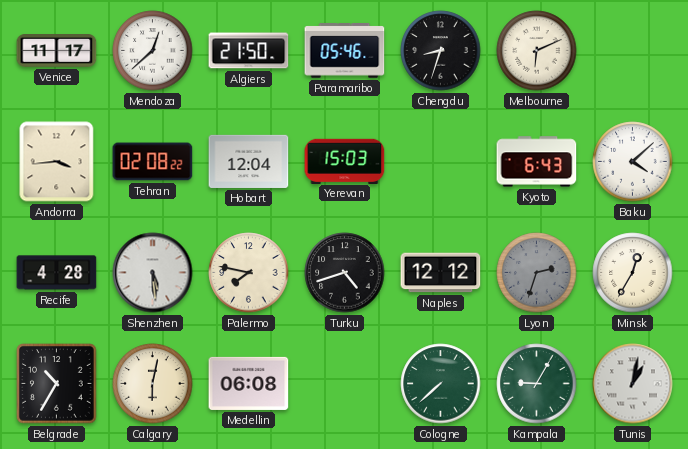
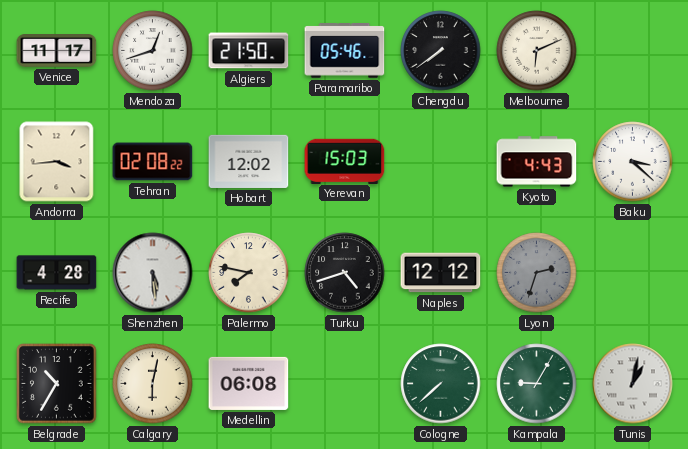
Mendoza: 12:38 -> 12:42 (153, 51)
Chengdu: 8:33 -> 7:39 (441, 51)
Hobart: 12:04 -> 12:02 (249, 161)
Kyoto: 6:43 -> 4:43 (537, 162)
Baku: 4:08 -> 3:22 (633, 162)
Minsk: 12:35 -> none (633, 273)
